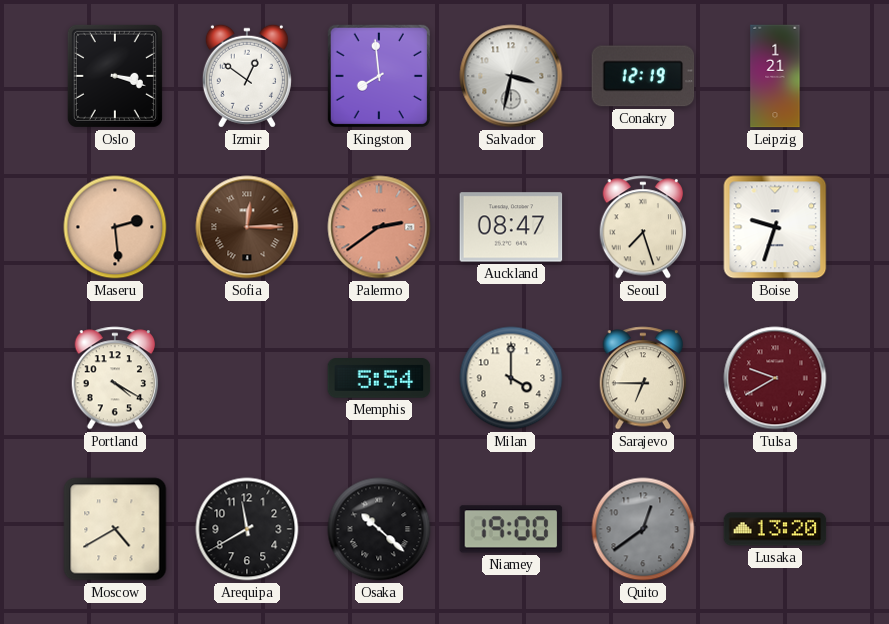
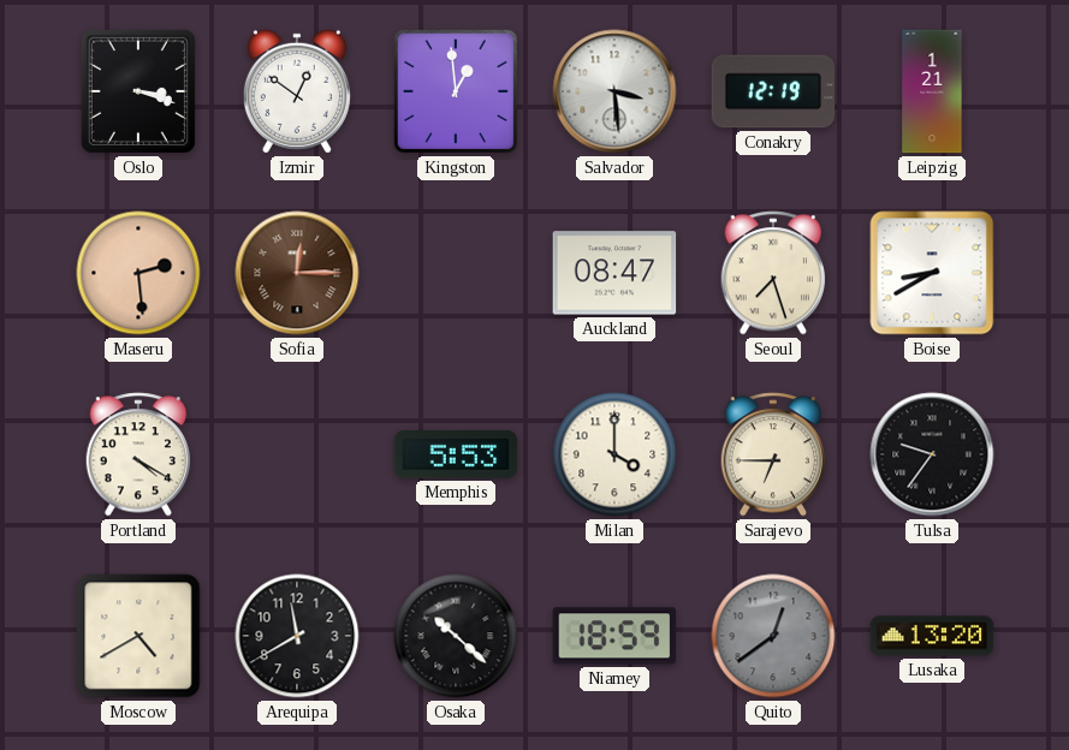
Kingston: 7:59 -> 12:59 (456, 91)
Salvador: 3:32 -> 3:29 (614, 91)
Palermo: 2:39 -> none (379, 227)
Boise: 9:33 -> 8:40 (932, 273)
Memphis: 5:54 -> 5:53 (456, 456)
Tulsa: 9:40 -> 9:36 (932, 454)
Tulsa dial: burgundy -> black (932, 454)
Niamey: 19:00 -> 18:59 (614, 636)
